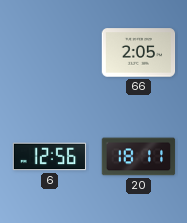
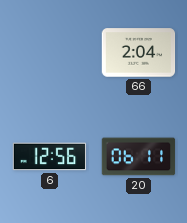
66: 2:05 -> 2:04 (139, 53)
20: 18:11 -> 06:11 (139, 157)
